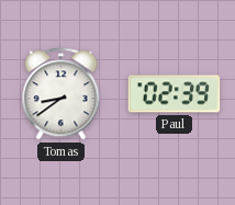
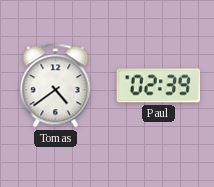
Tomas: 8:39 -> 4:39 (56, 86)
